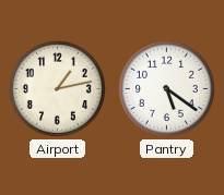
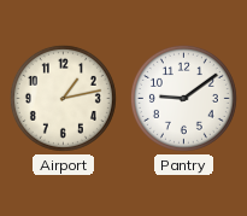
Pantry: 5:21 -> 9:09 (183, 98)
